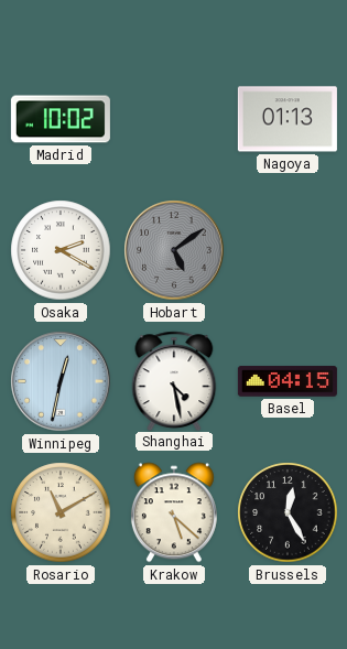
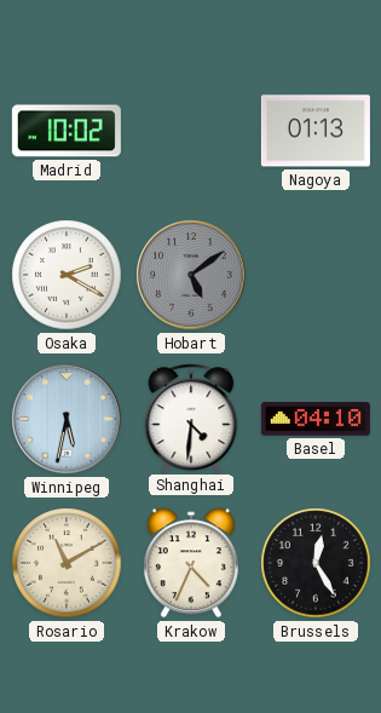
Winnipeg: 12:32 -> 5:32 (67, 419)
Shanghai: 4:28 -> 4:31 (191, 418)
Basel: 04:15 -> 04:10 (316, 419)
Krakow: 5:22 -> 4:34 (191, 563)
